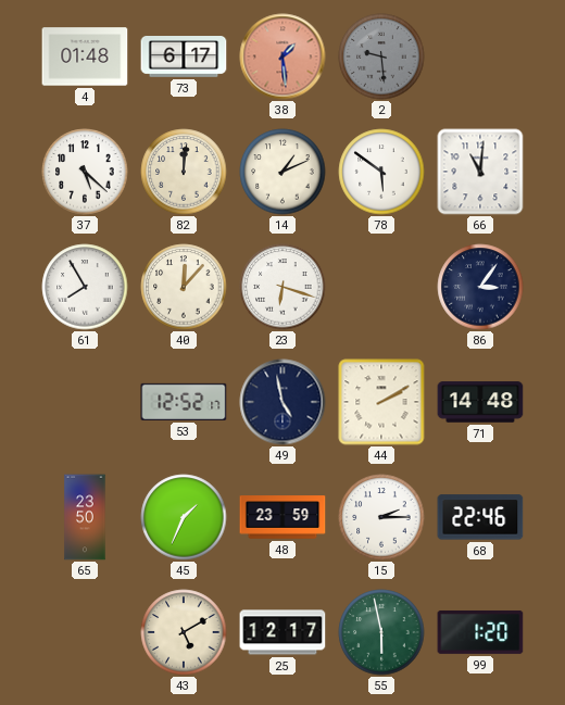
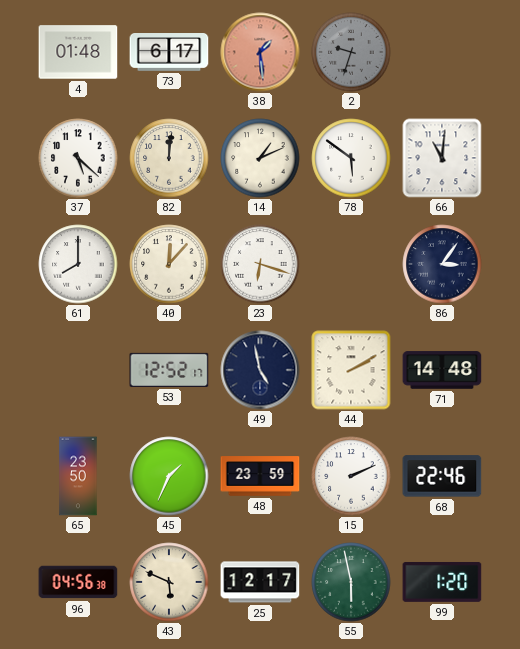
2: 9:29 -> 9:33 (351, 52)
61: 7:55 -> 8:00 (78, 264)
15: 2:15 -> 2:11 (351, 476)
96: none -> 04:56 (78, 582)
43: 5:10 -> 5:49 (169, 582)
